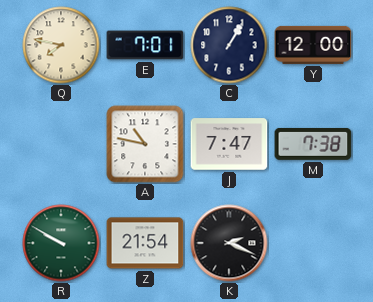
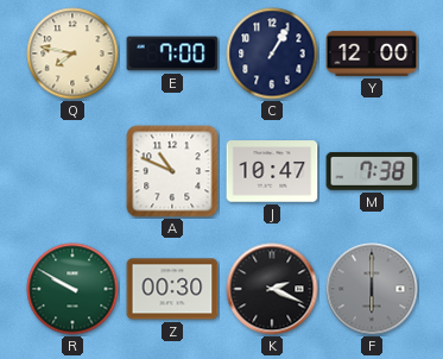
E: 7:01 -> 7:00 (172, 53)
A: 10:47 -> 10:49 (172, 171)
J: 7:47 -> 10:47 (272, 171)
Z: 21:54 -> 00:30 (172, 289)
F: none -> 6:00 (372, 289)
